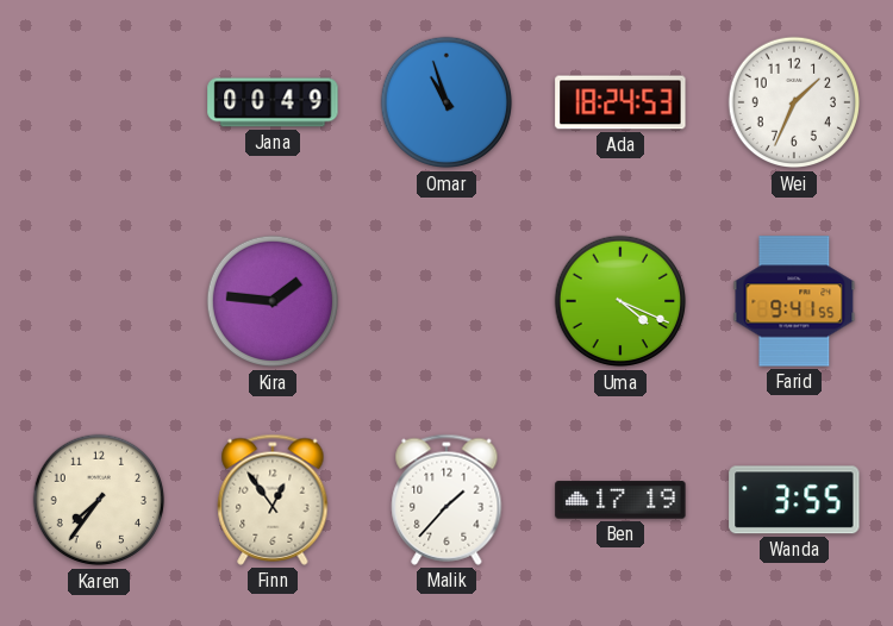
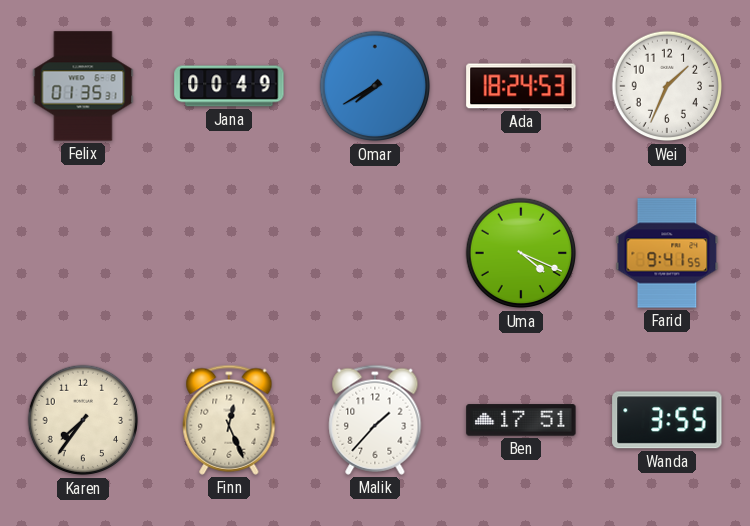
Felix: none -> 01:35 (83, 86)
Omar: 10:57 -> 7:40 (375, 86)
Kira: 1:46 -> none (273, 301)
Finn: 12:54 -> 12:26 (229, 420)
Ben: 17:19 -> 17:51 (521, 420)
